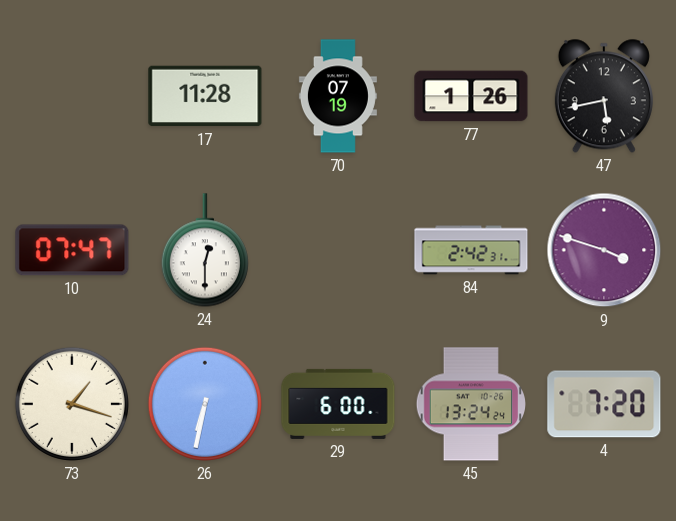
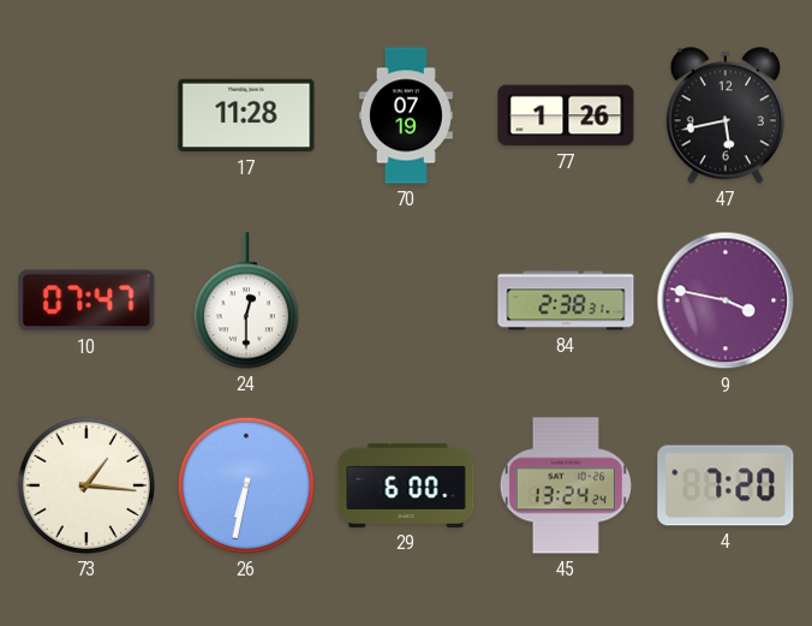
84: 2:42 -> 2:38 (566, 300)
9: 3:48 -> 3:47 (726, 300)
73: 1:18 -> 1:16 (86, 485)
